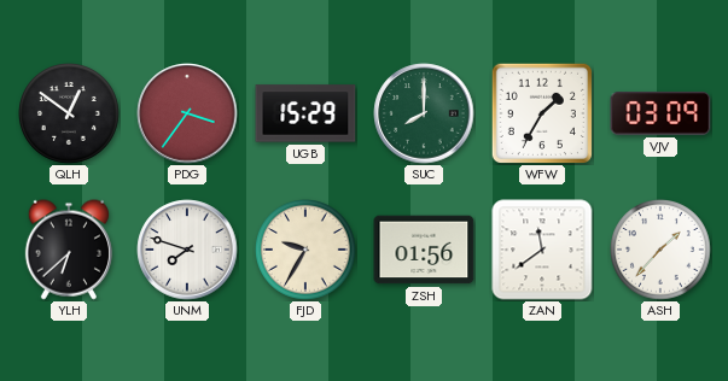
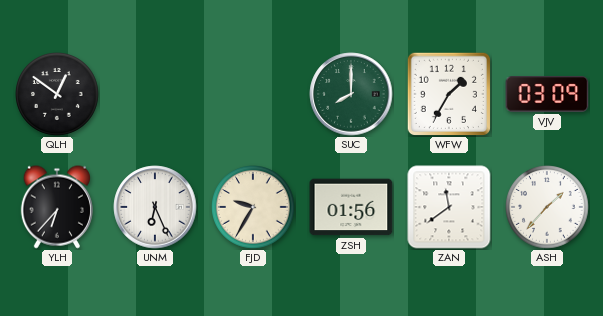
PDG: 3:36 -> none (187, 113)
UGB: 15:29 -> none (305, 113)
YLH: 6:38 -> 6:37 (57, 207)
UNM: 7:48 -> 6:26 (155, 207)
